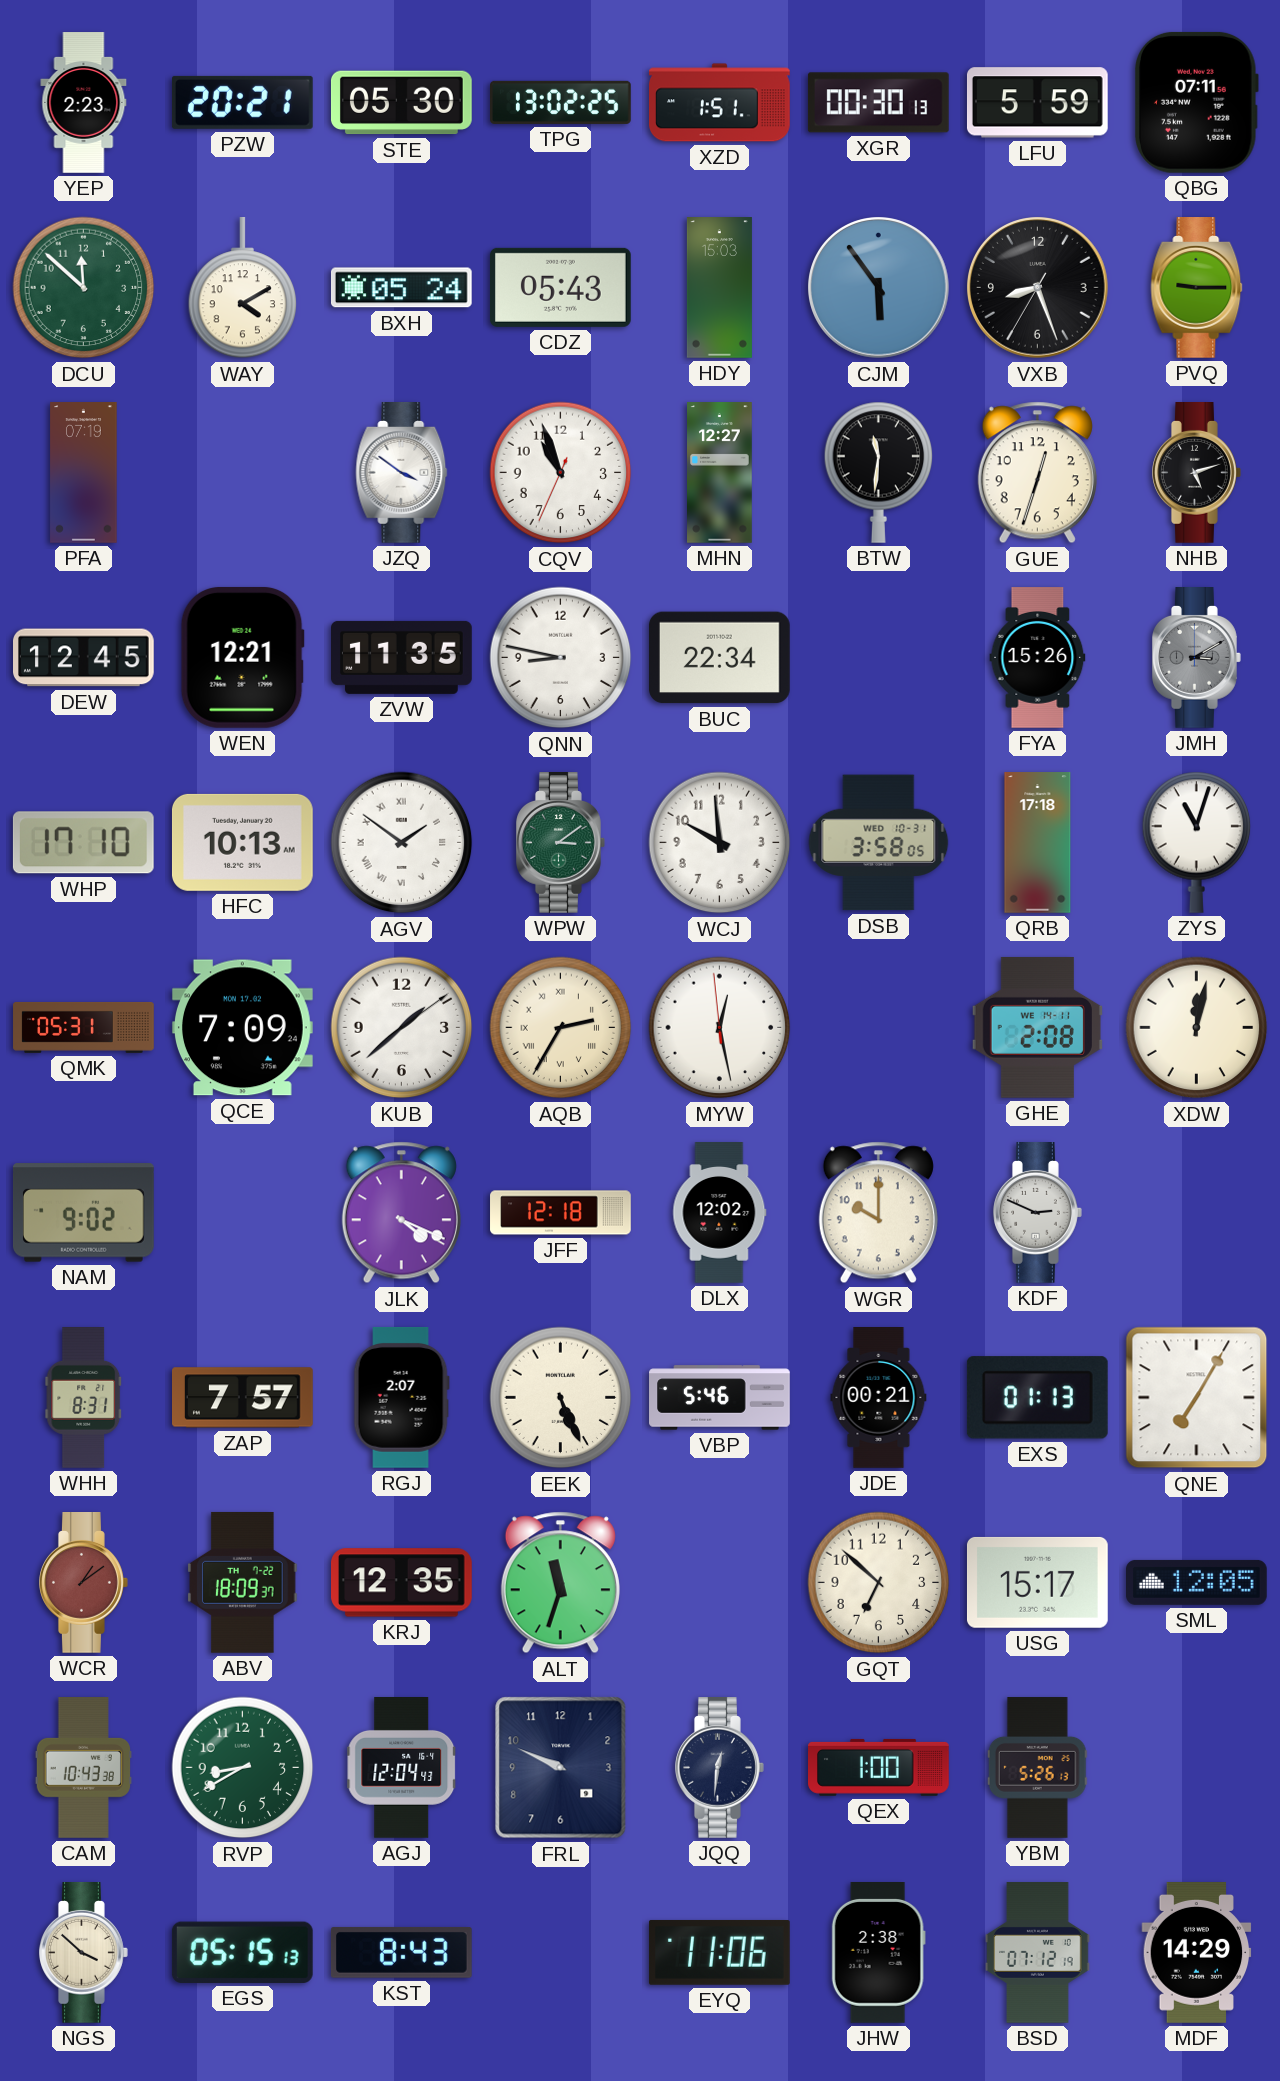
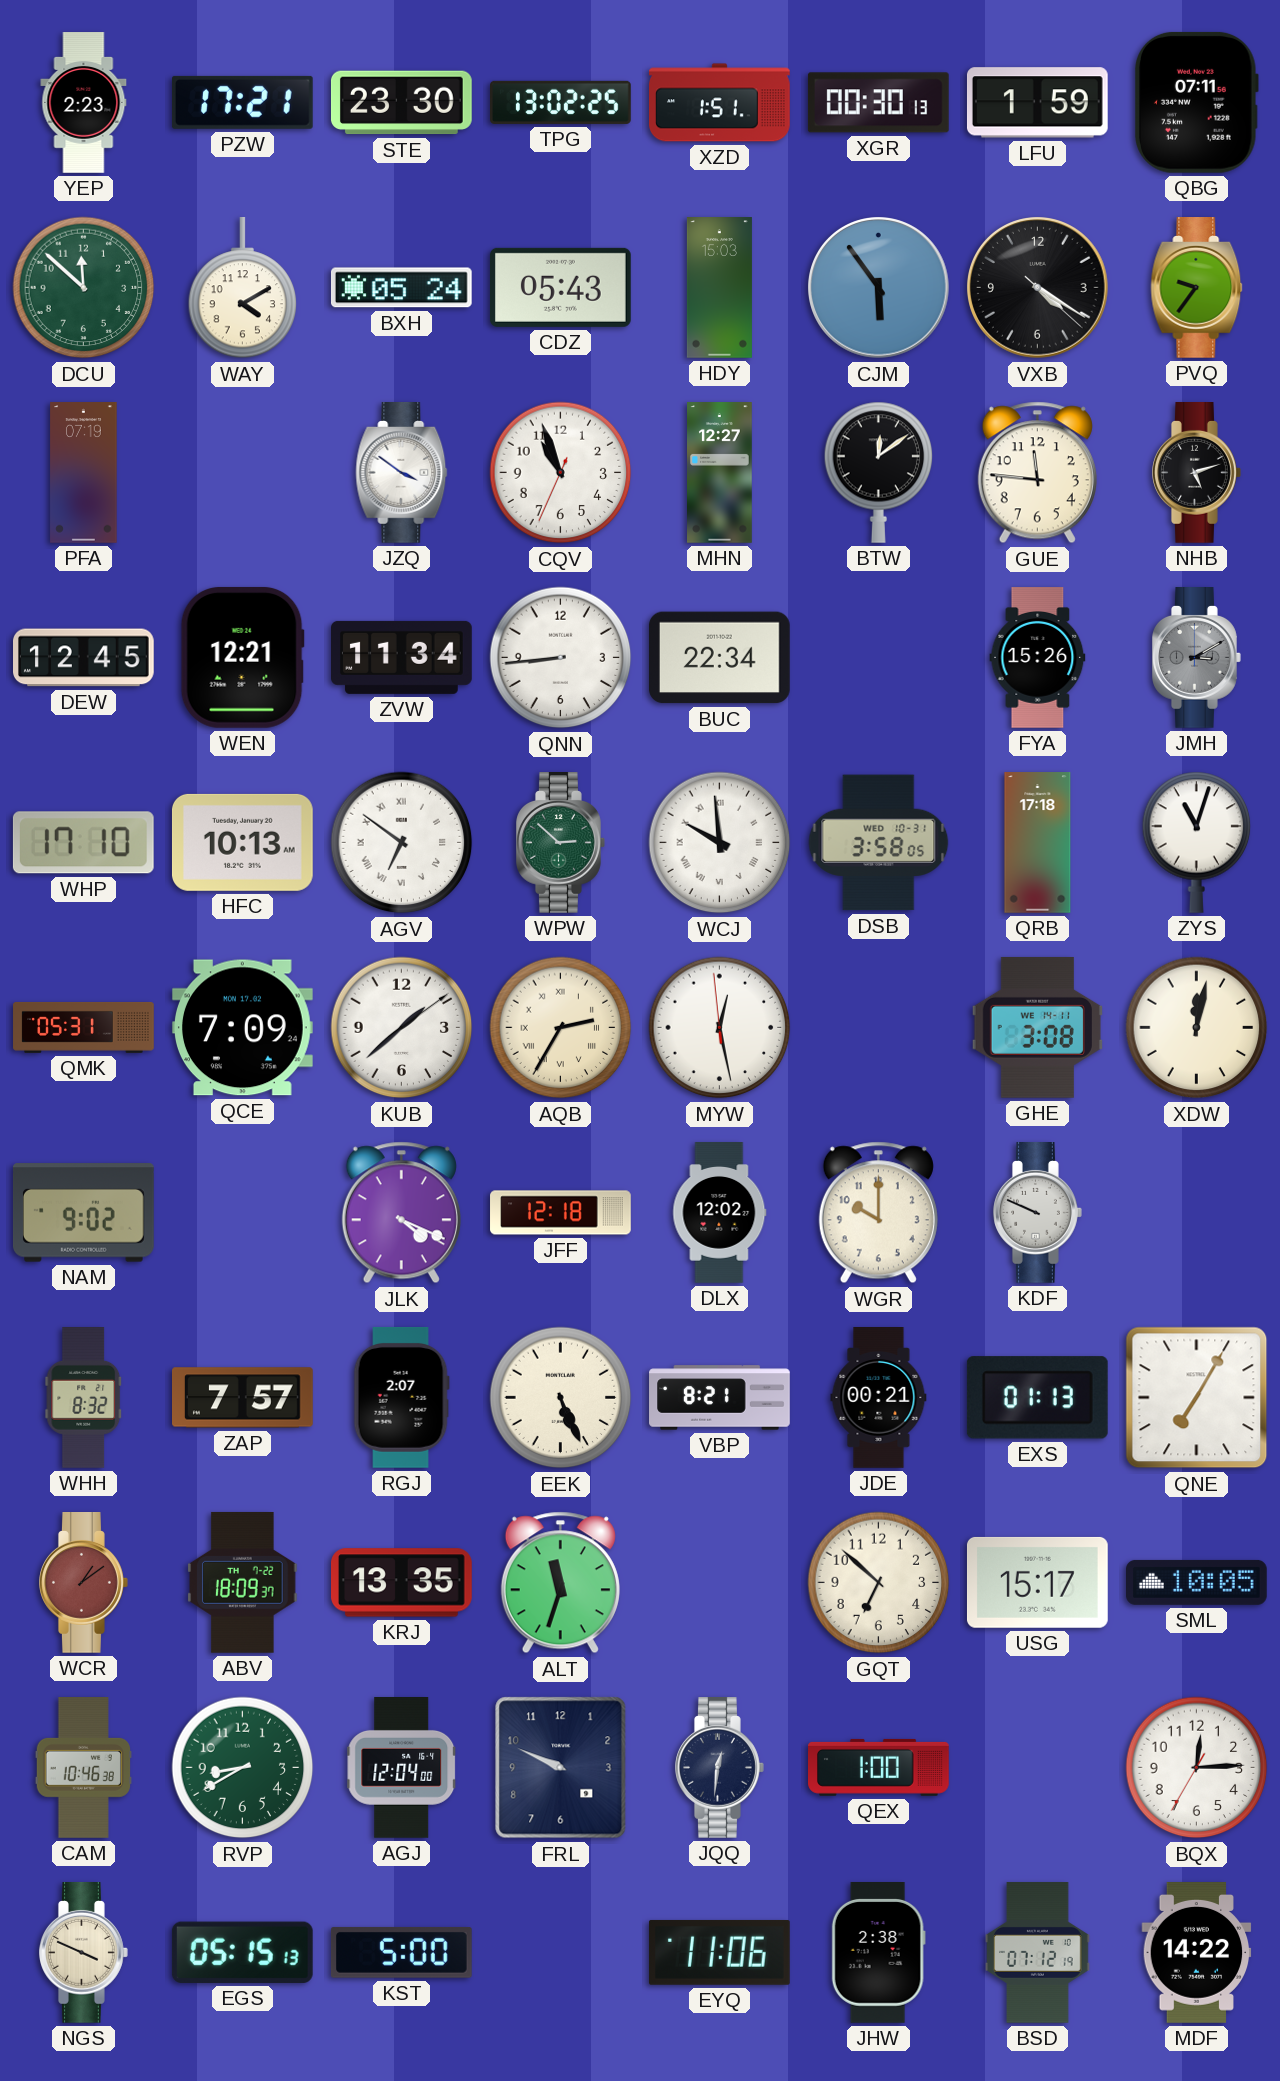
PZW: 20:21 -> 17:21 (242, 102)
STE: 05:30 -> 23:30 (401, 103)
LFU: 5:59 -> 1:59 (1037, 103)
VXB: 8:26 -> 4:20 (1038, 288)
PVQ: 9:15 -> 9:36 (1197, 288)
BTW: 11:31 -> 12:09 (879, 472)
GUE: 12:33 -> 11:46 (1037, 473)
ZVW: 11:35 -> 11:34 (402, 657)
QNN: 8:47 -> 8:44 (561, 658)
AGV: 1:51 -> 6:51 (402, 843)
WPW: 3:09 -> 2:52 (561, 843)
WCJ numerals: Arabic -> Roman (720, 843)
GHE: 2:08 -> 3:08 (1037, 1027)
KDF: 2:49 -> 9:49 (1038, 1213)
WHH: 8:31 -> 8:32 (84, 1398)
VBP: 5:46 -> 8:21 (720, 1398)
KRJ: 12:35 -> 13:35 (402, 1583)
SML: 12:05 -> 10:05 (1197, 1582)
CAM: 10:43 -> 10:46 (83, 1768)
AGJ: 12:04:43 -> 12:04:00 (402, 1768)
YBM: 5:26 -> none (1037, 1768)
BQX: none -> 12:14 (1197, 1768)
NGS: 3:52 -> 3:49 (84, 1953)
KST: 8:43 -> 5:00 (401, 1952)
MDF: 14:29 -> 14:22 (1197, 1953)
